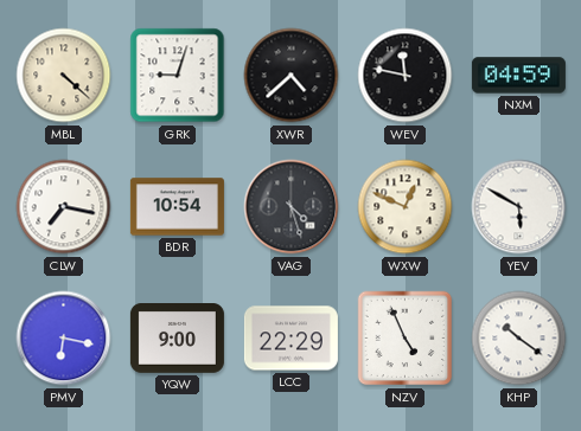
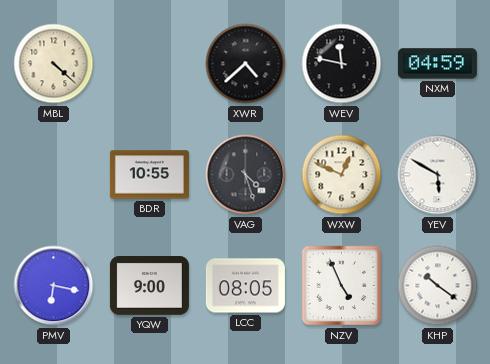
GRK: 9:03 -> none (178, 76)
CLW: 7:17 -> none (64, 207)
BDR: 10:54 -> 10:55 (149, 175)
LCC: 22:29 -> 08:05 (245, 286)
